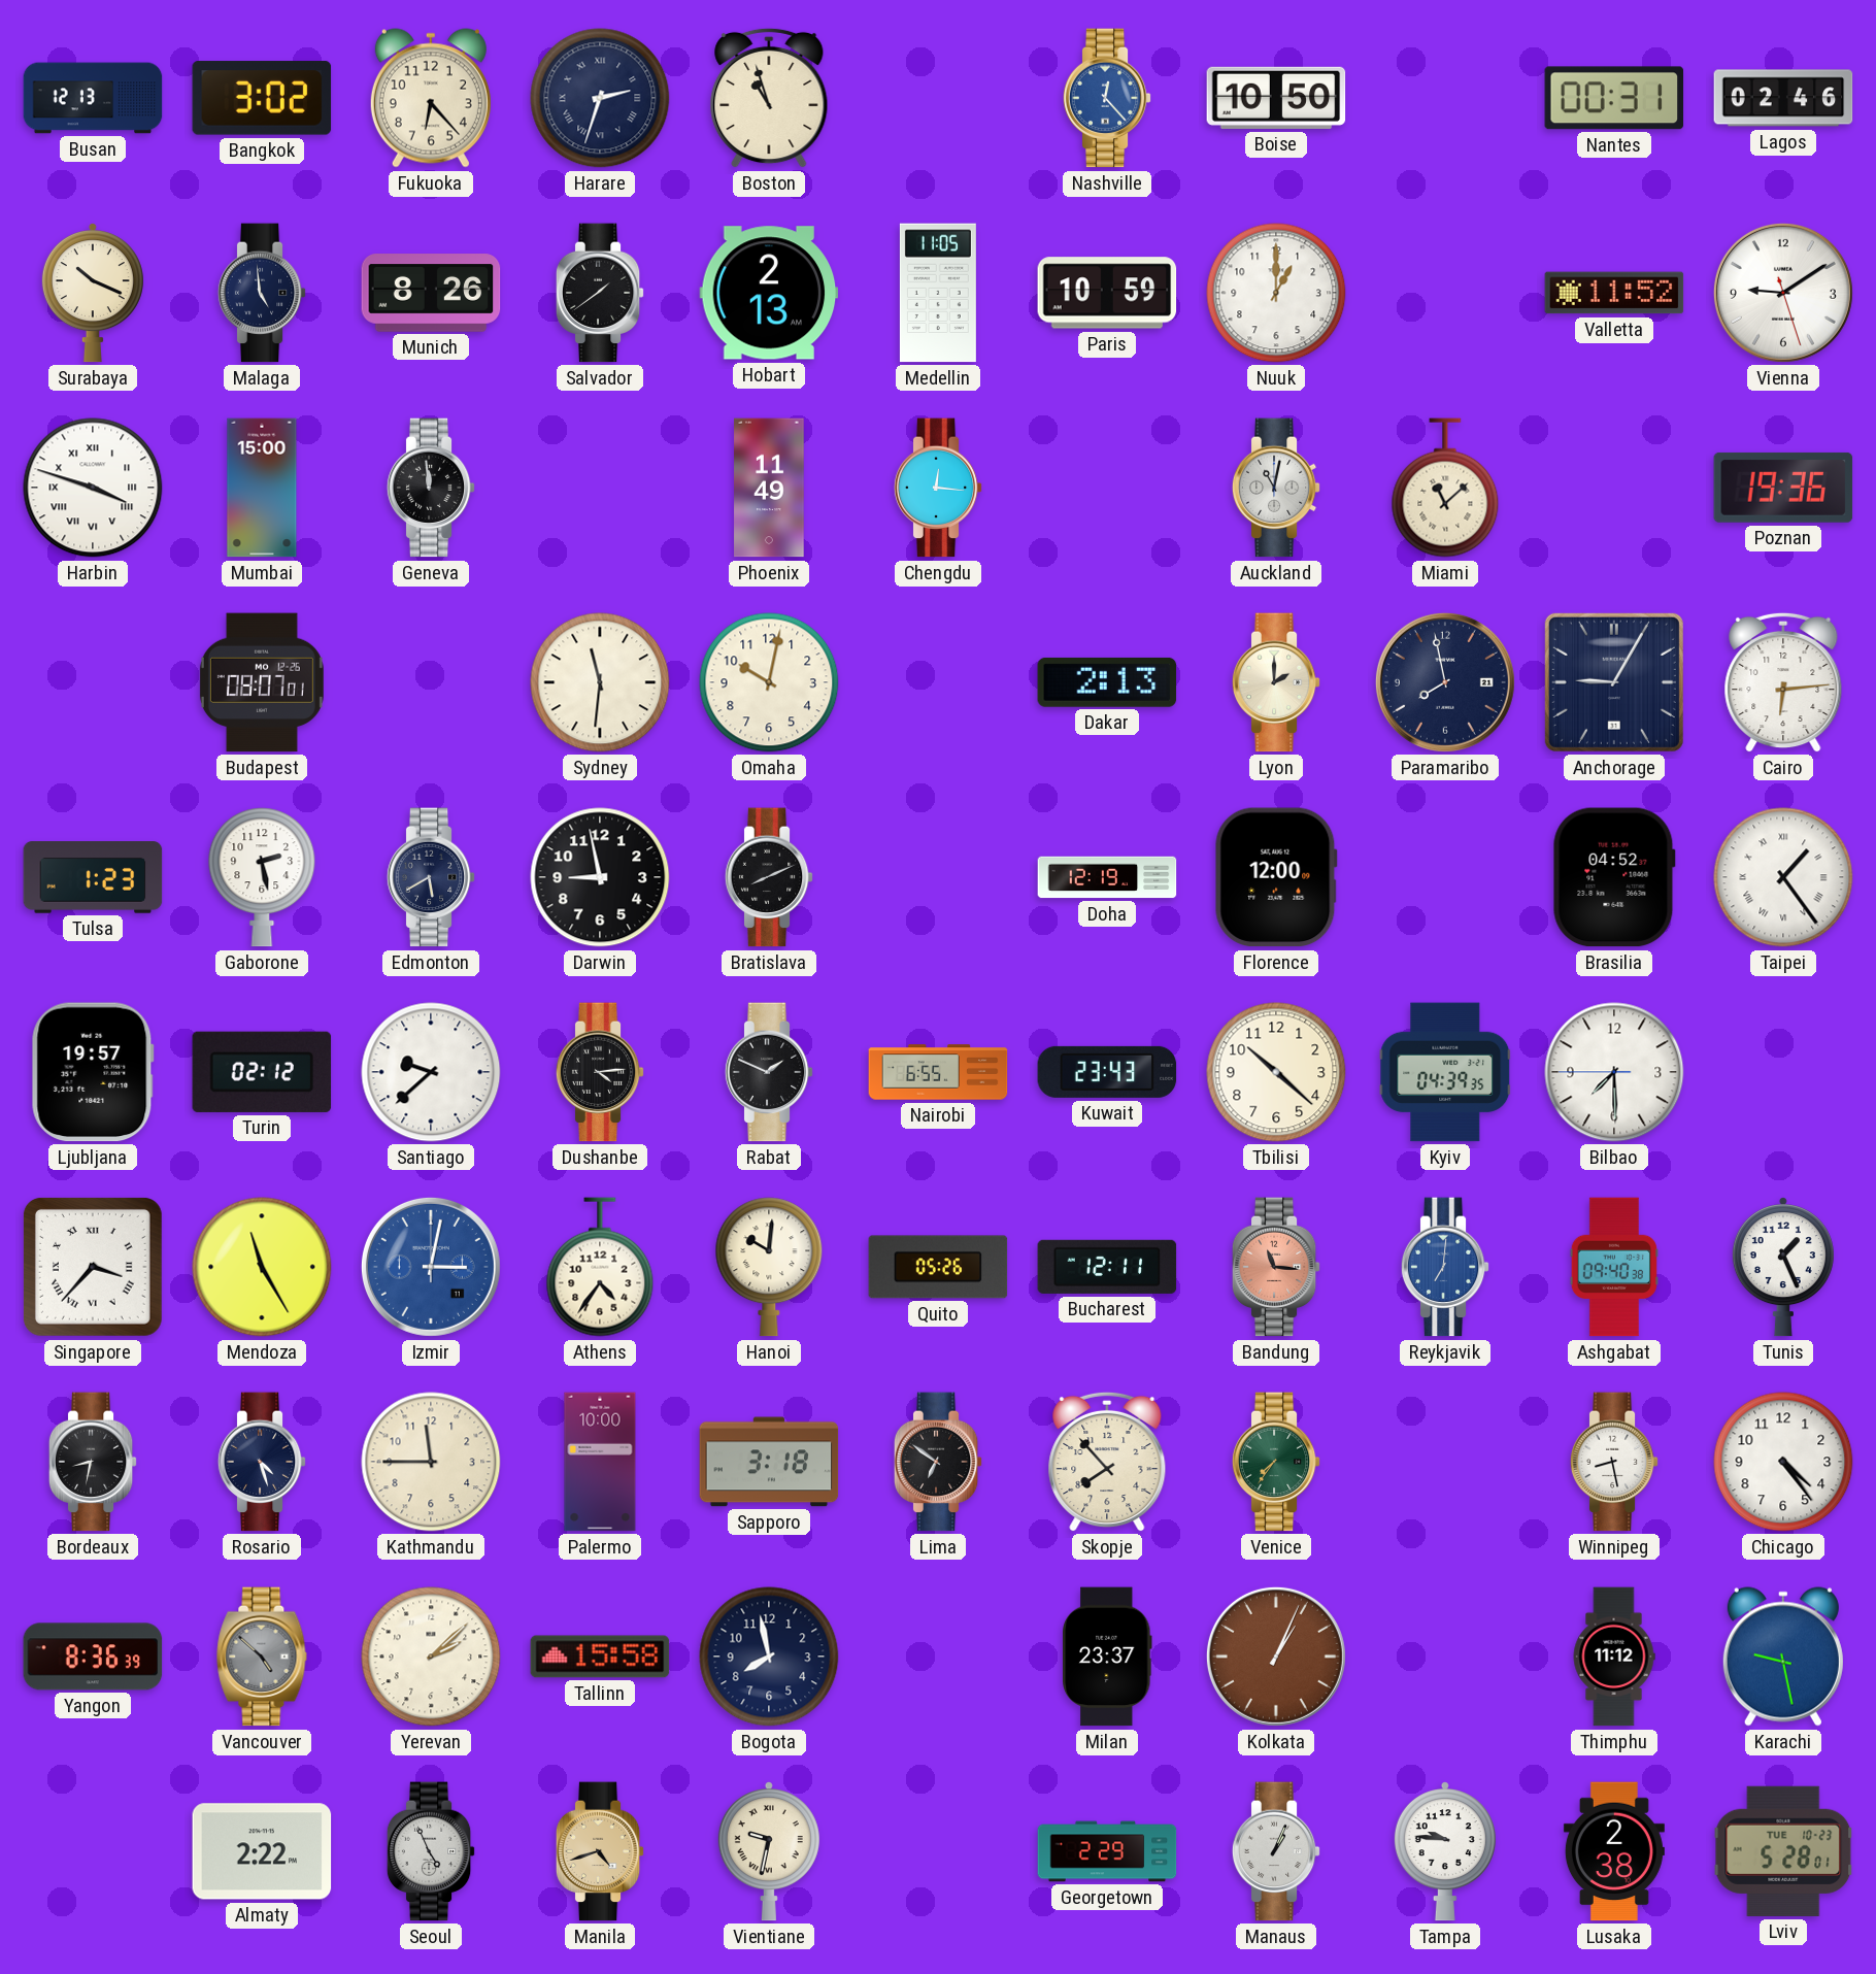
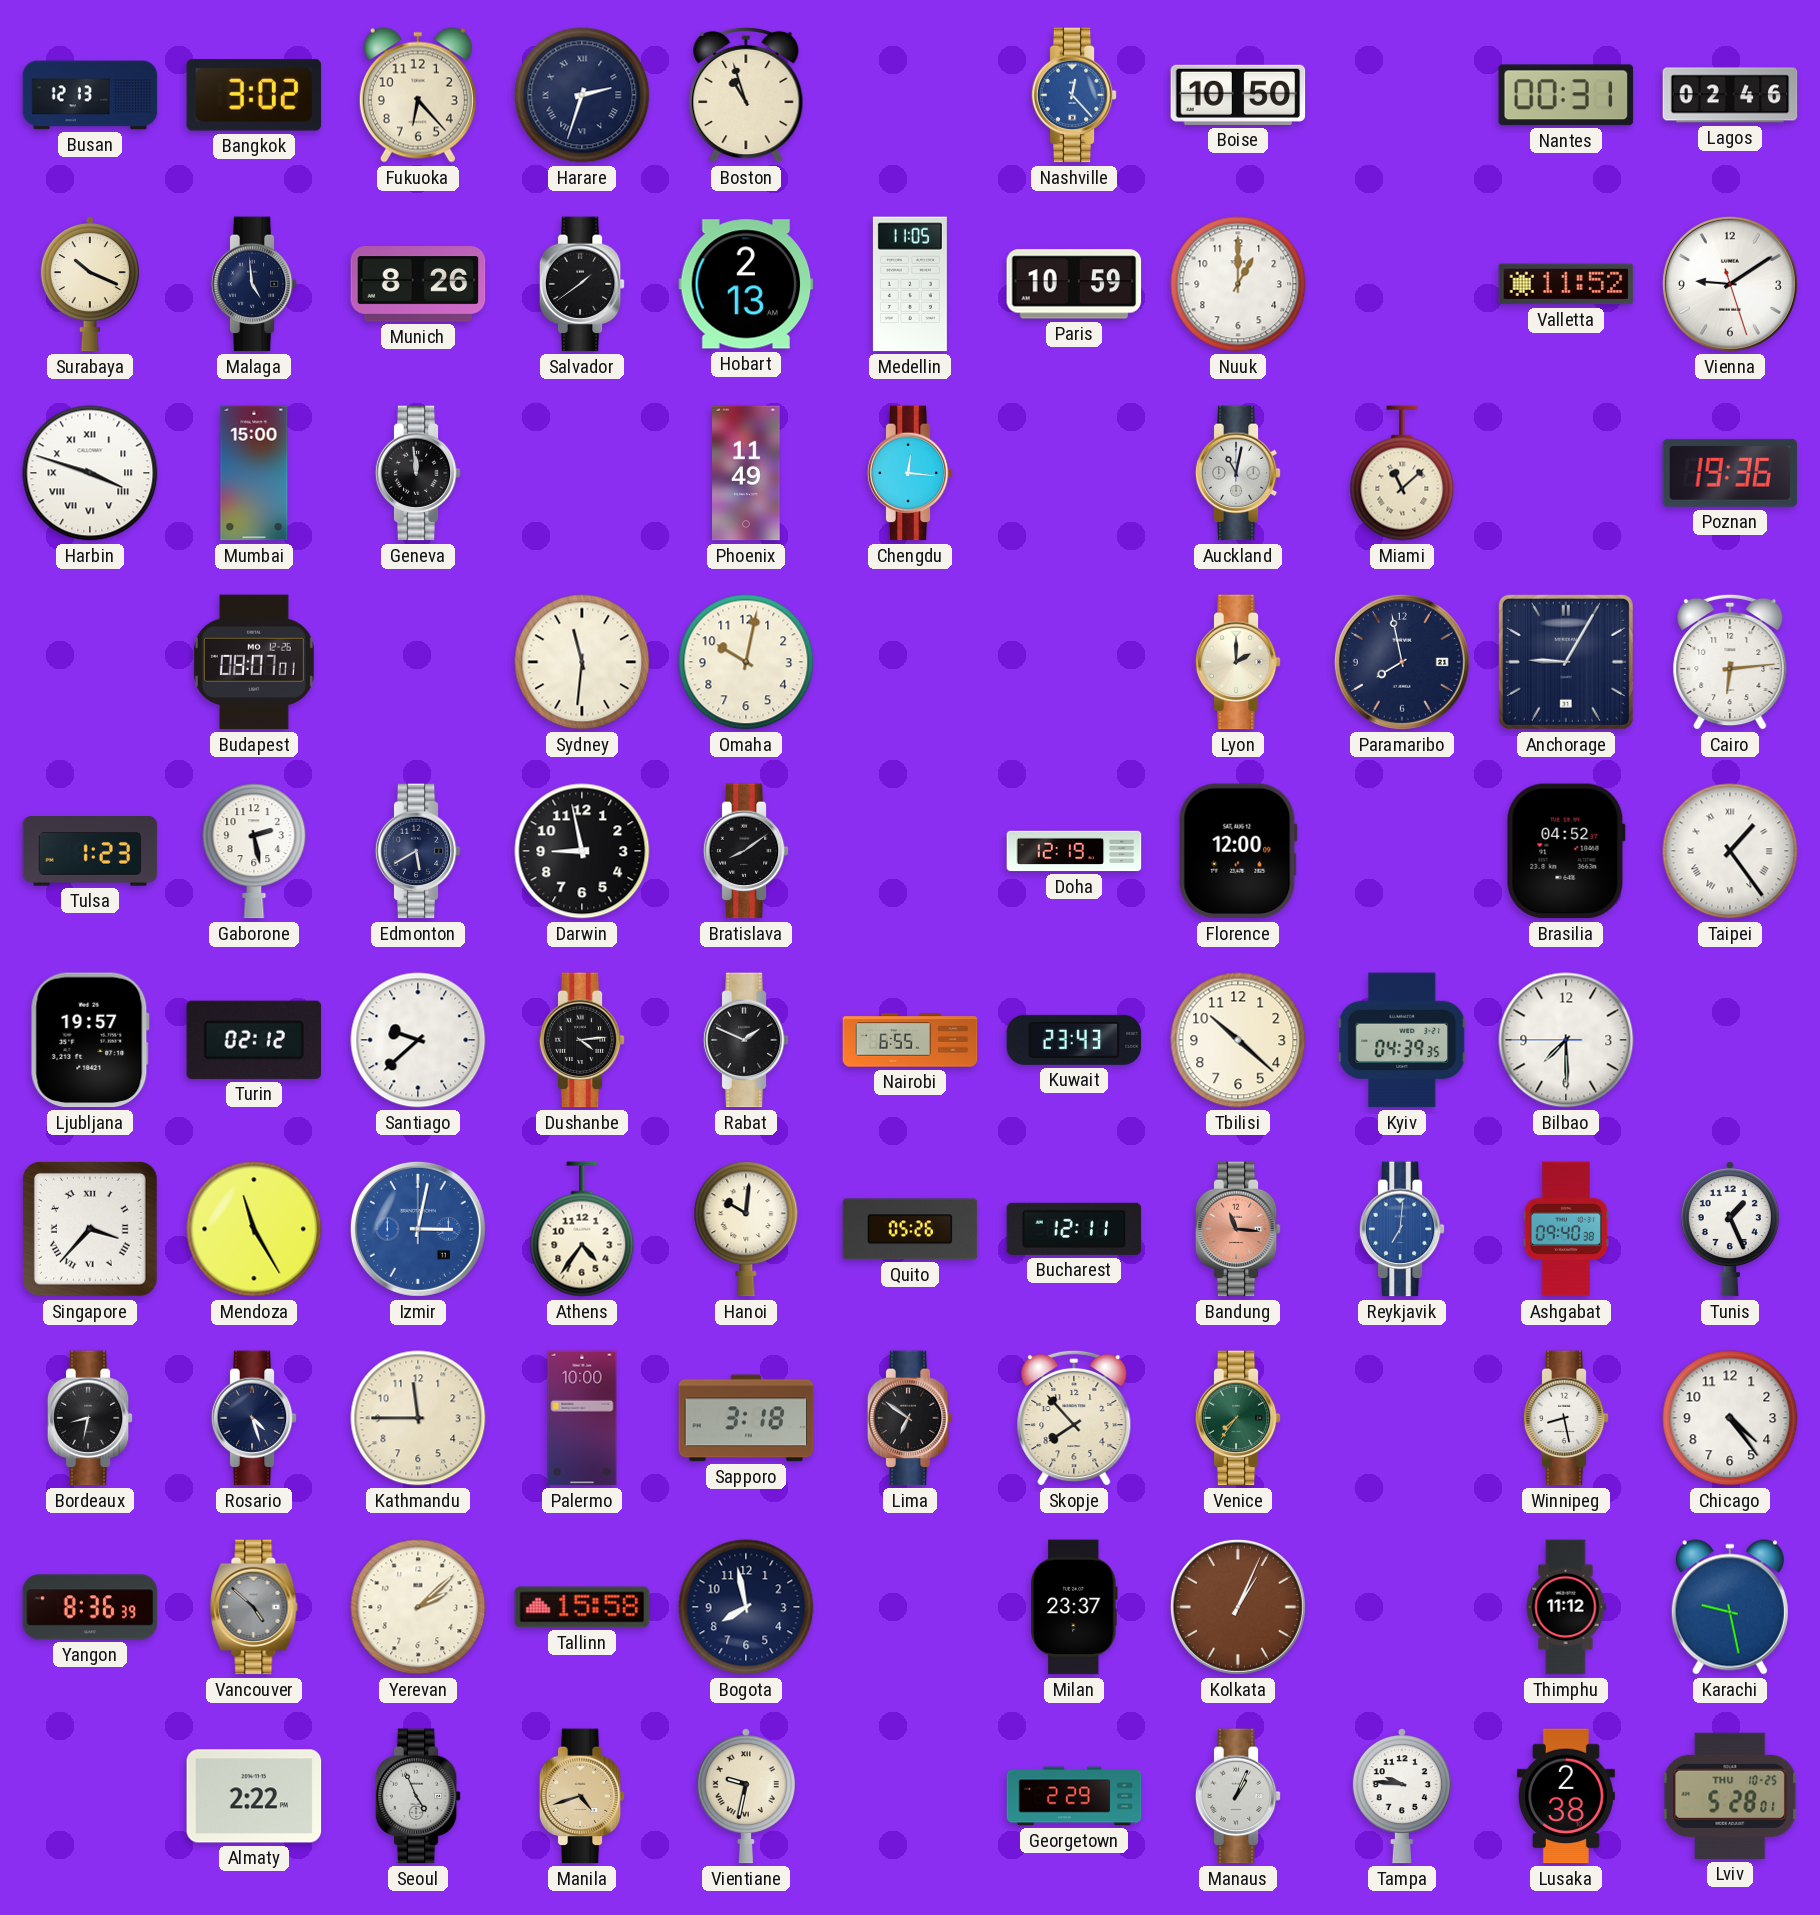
Dakar: 2:13 -> none (1107, 682)
Bratislava: 8:11 -> 8:09 (746, 851)
Lviv date: TUE 10-23 -> THU 10-25 (1730, 1796)
